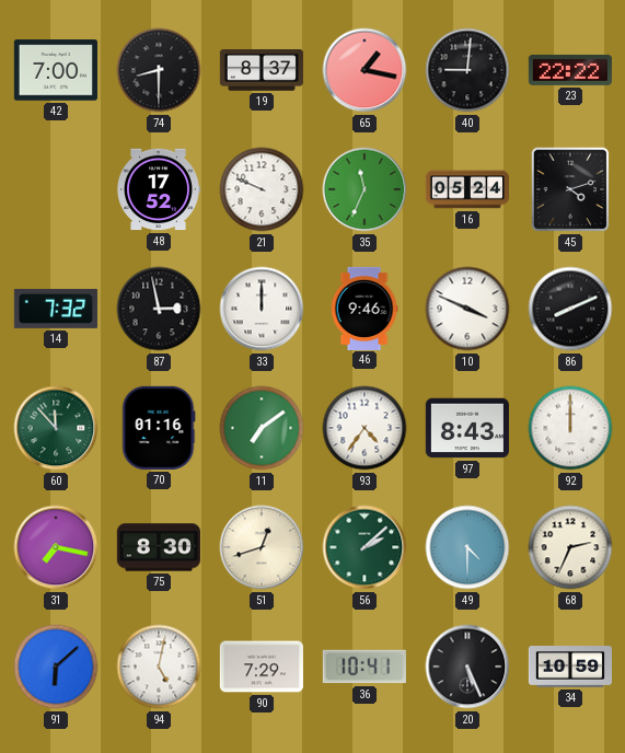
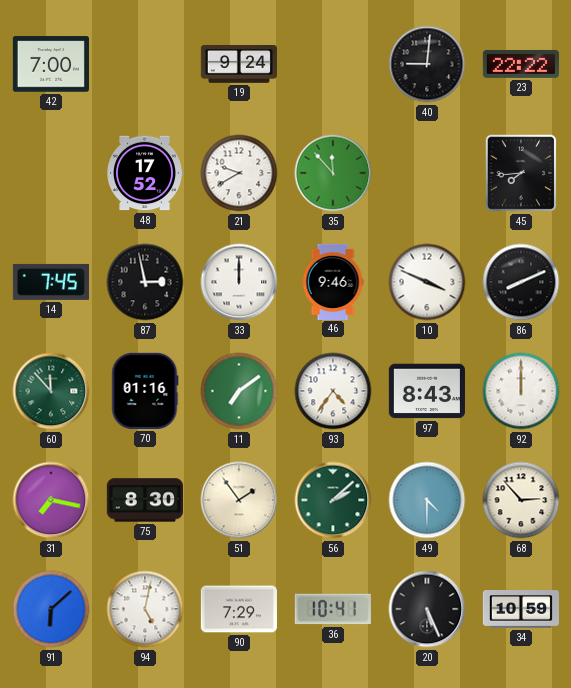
74: 8:30 -> none (159, 70)
19: 8:37 -> 9:24 (239, 65)
65: 1:17 -> none (364, 70)
21: 9:49 -> 9:40 (239, 173)
35: 11:34 -> 11:53 (333, 173)
16: 05:24 -> none (466, 189)
45: 4:12 -> 7:44 (521, 173)
14: 7:32 -> 7:45 (51, 282)
51: 12:42 -> 1:54 (239, 500)
68: 2:34 -> 2:53 (521, 500)
